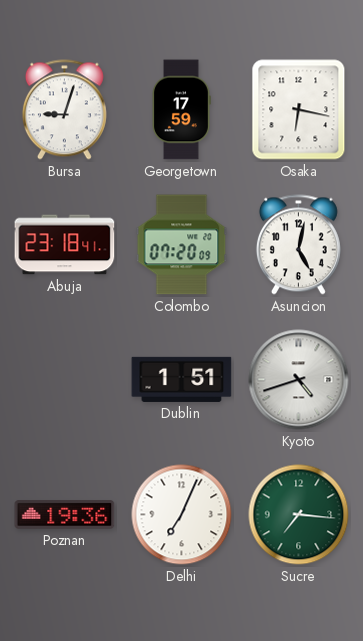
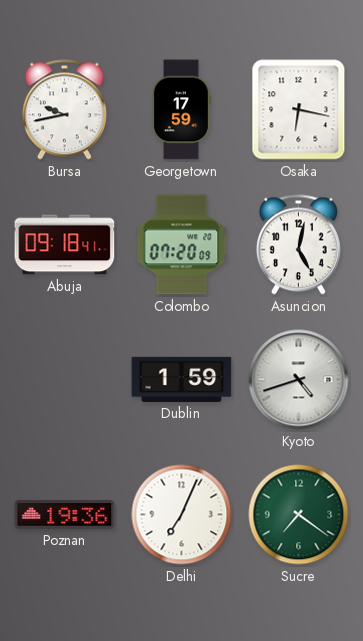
Bursa: 9:03 -> 9:43 (64, 110)
Abuja: 23:18 -> 09:18 (65, 245)
Dublin: 1:51 -> 1:59 (182, 379)
Sucre: 7:16 -> 7:21 (299, 515)
